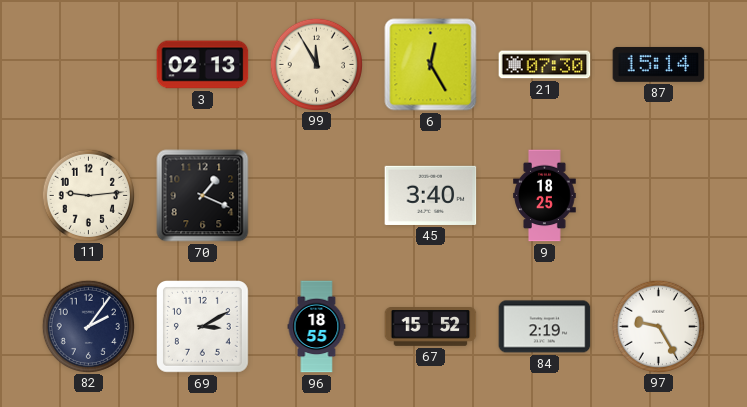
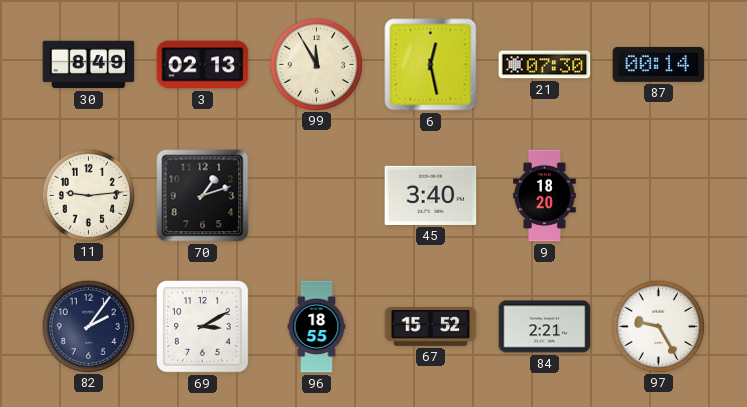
30: none -> 8:49 (89, 65)
6: 12:25 -> 12:28 (431, 65)
87: 15:14 -> 00:14 (659, 64)
70: 1:19 -> 1:12 (203, 196)
9: 18:25 -> 18:20 (545, 196)
84: 2:19 -> 2:21 (545, 327)
